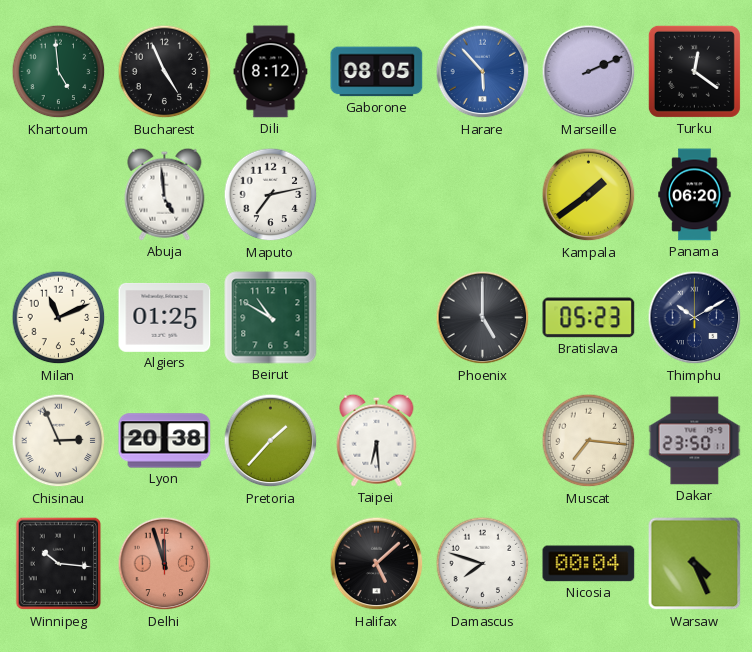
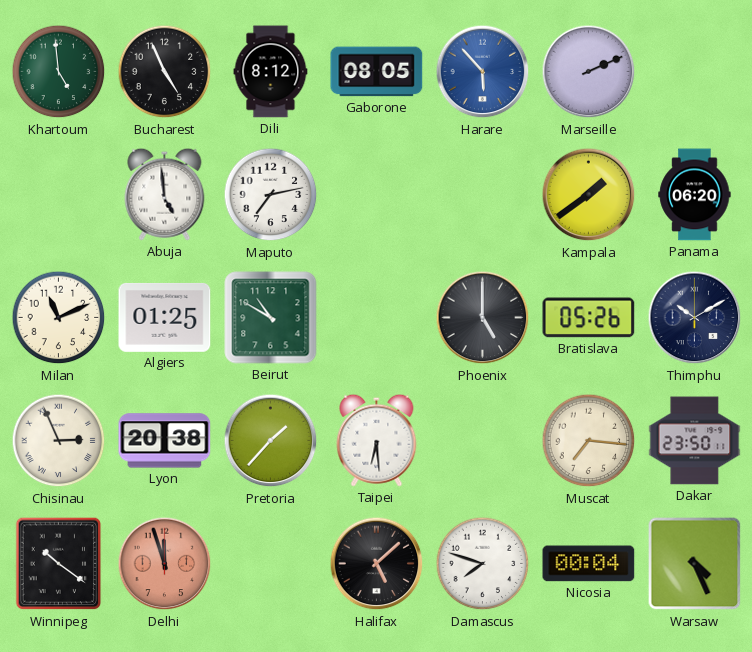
Turku: 12:21 -> none (694, 71)
Bratislava: 05:23 -> 05:26 (589, 318)
Winnipeg: 10:16 -> 10:21 (59, 564)
